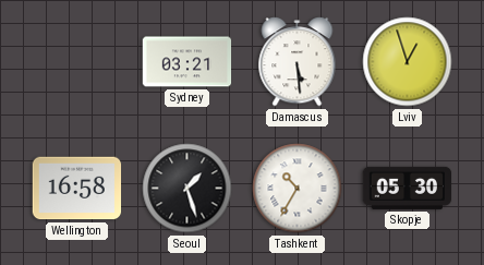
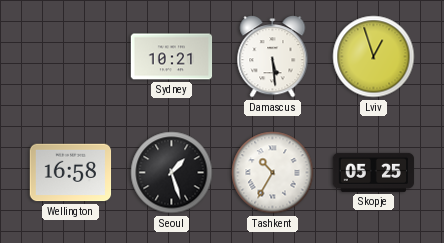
Sydney: 03:21 -> 10:21 (172, 57)
Skopje: 05:30 -> 05:25 (374, 172)
